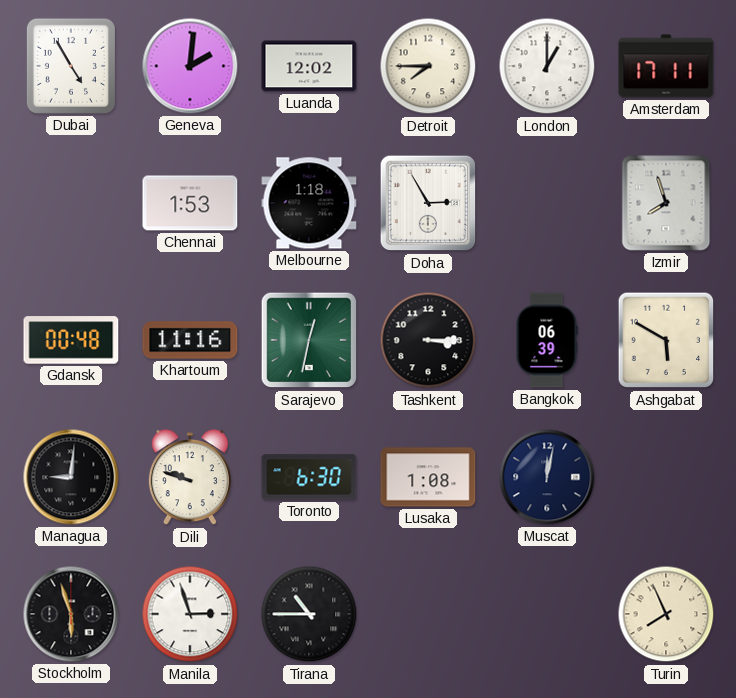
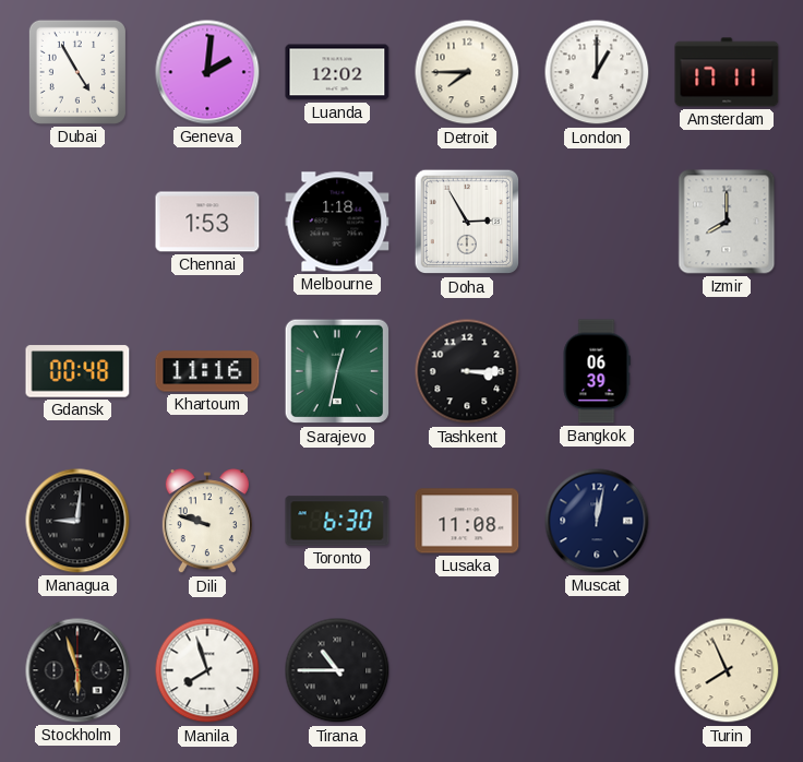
Izmir: 7:57 -> 8:00 (727, 222)
Ashgabat: 5:50 -> none (666, 340)
Lusaka: 1:08 -> 11:08 (467, 521)
Manila: 2:57 -> 7:57 (207, 670)
